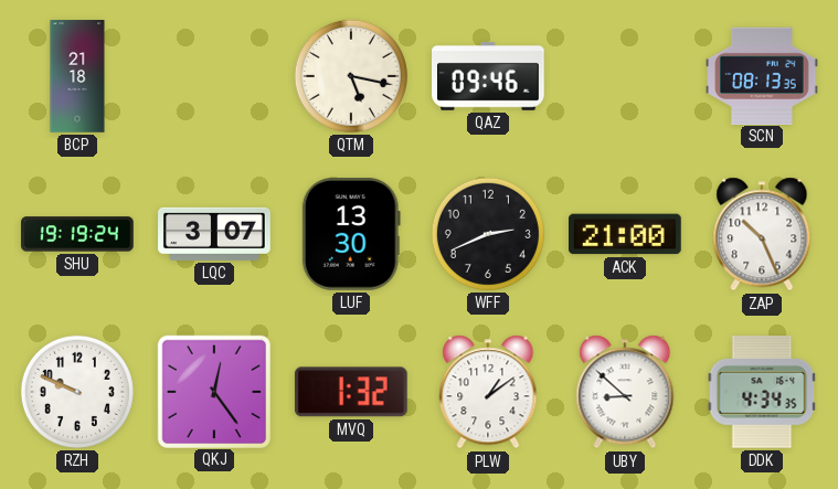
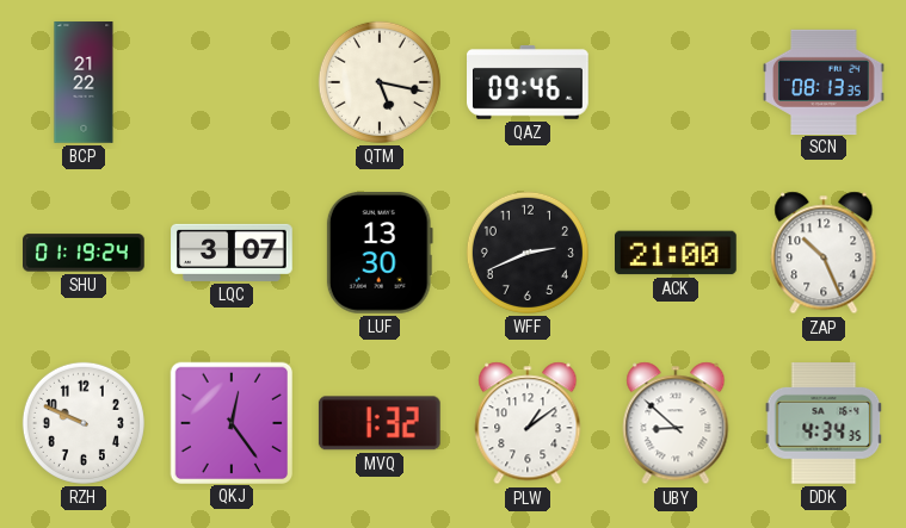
BCP: 21:18 -> 21:22 (84, 82)
SHU: 19:19 -> 01:19 (85, 253)
